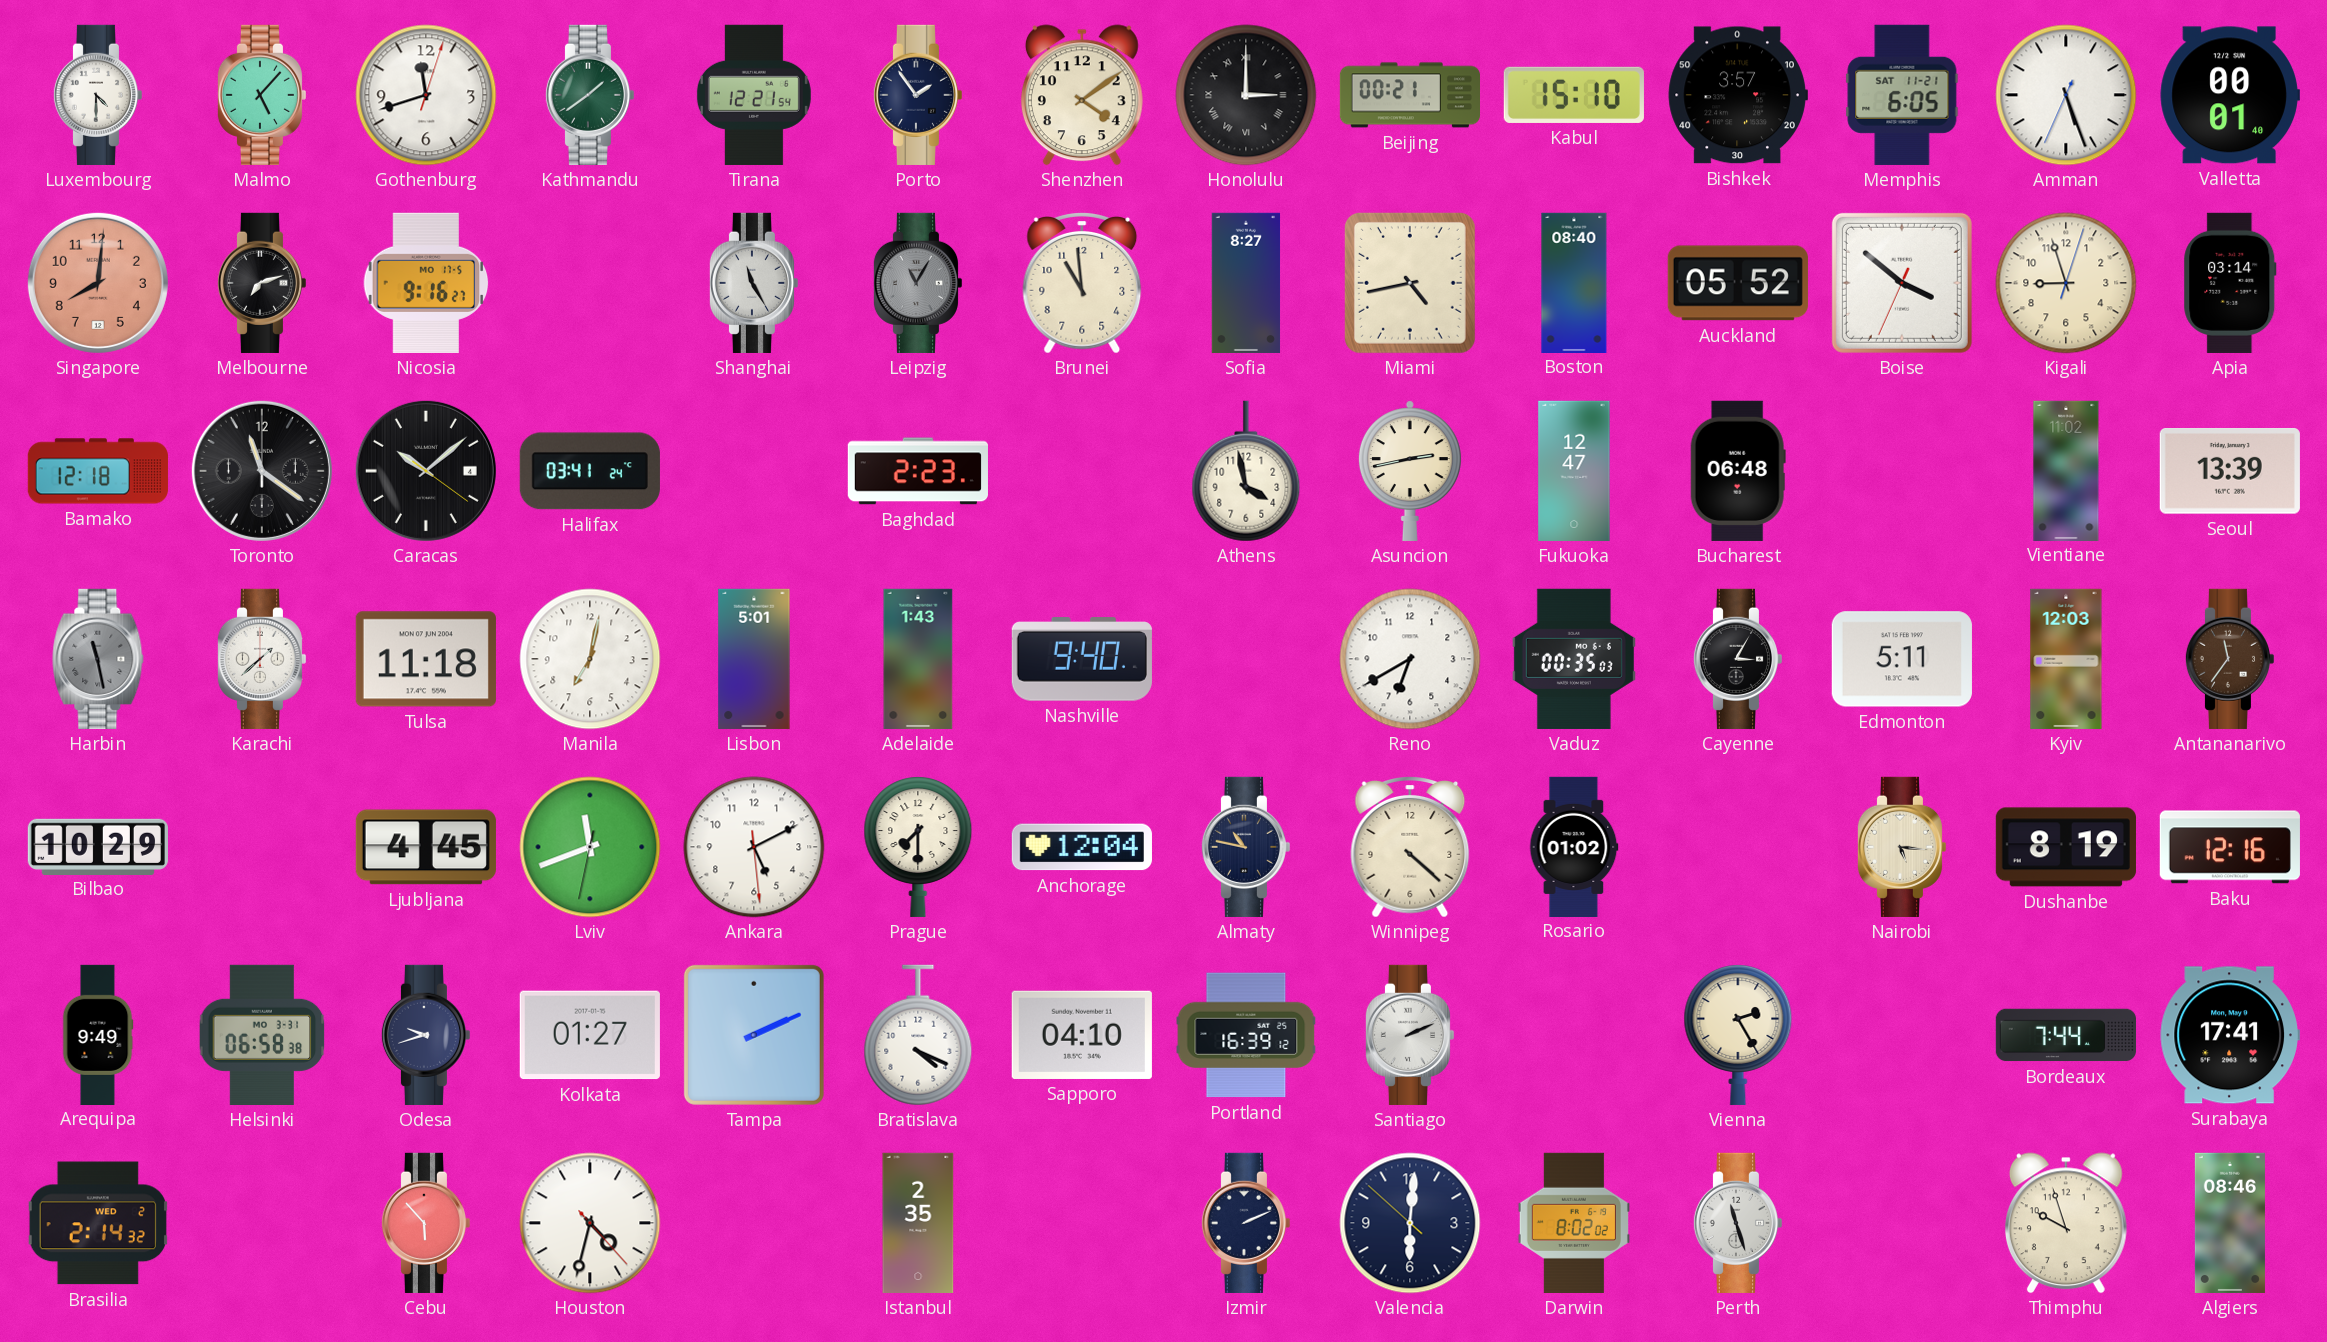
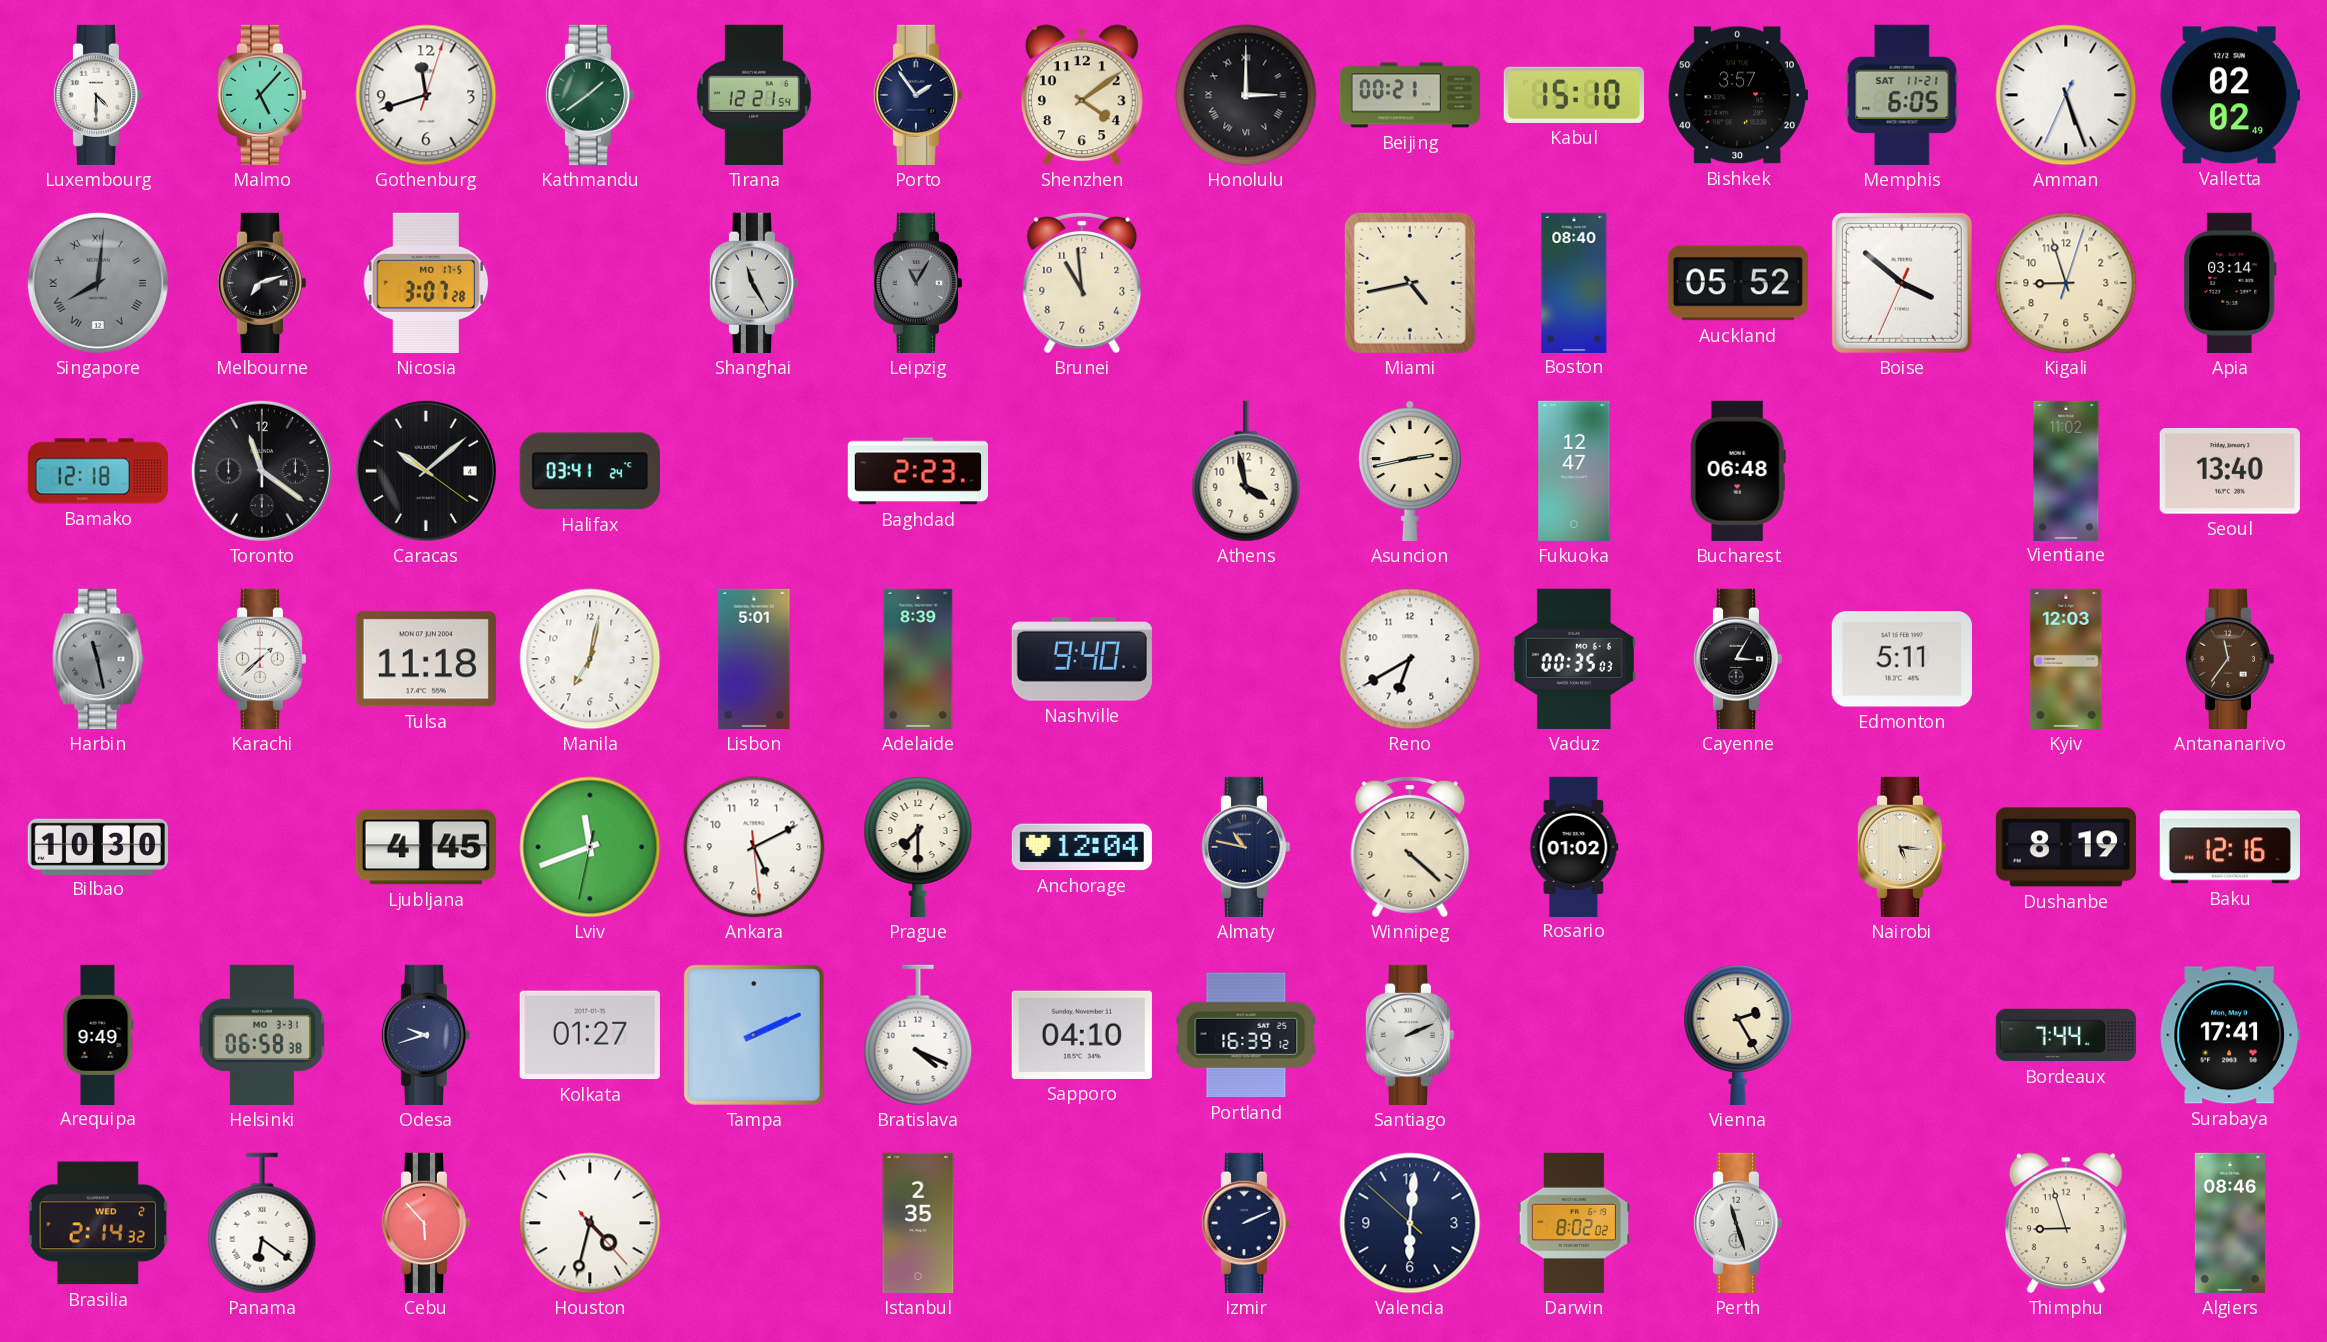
Valletta: 00:01 -> 02:02 (2230, 95)
Singapore dial: salmon -> grey (98, 283)
Singapore numerals: Arabic -> Roman (98, 283)
Nicosia: 9:16 -> 3:07 (426, 283)
Sofia: 8:27 -> none (1246, 283)
Seoul: 13:39 -> 13:40 (2230, 472)
Adelaide: 1:43 -> 8:39 (918, 659)
Bilbao: 10:29 -> 10:30 (98, 846)
Panama: none -> 6:21 (262, 1223)
Thimphu: 9:57 -> 8:57 (2066, 1223)
